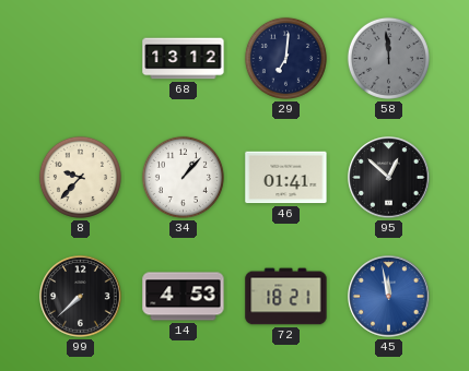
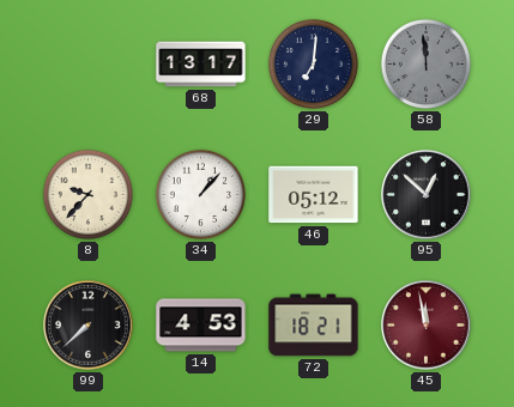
68: 13:12 -> 13:17 (201, 65)
46: 01:41 -> 05:12 (314, 195)
45 dial: blue -> burgundy (427, 326)
